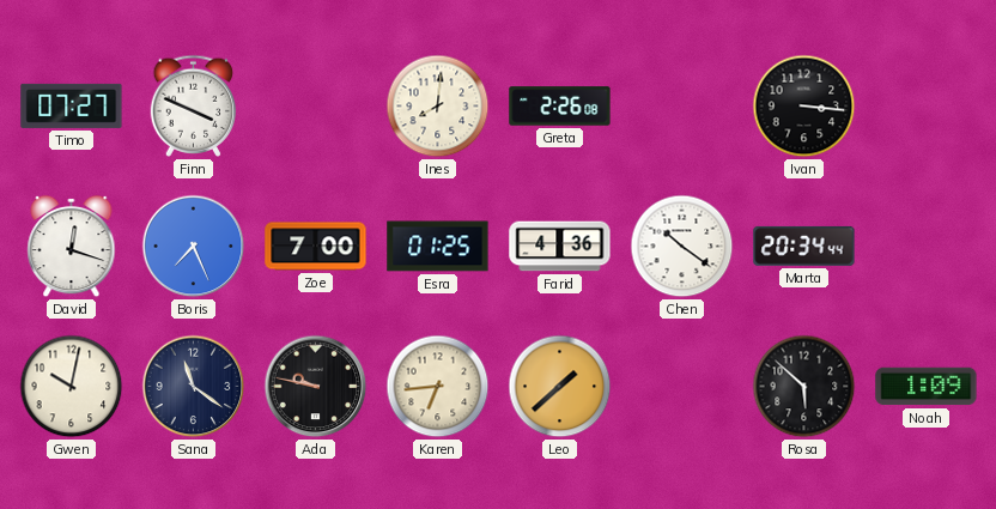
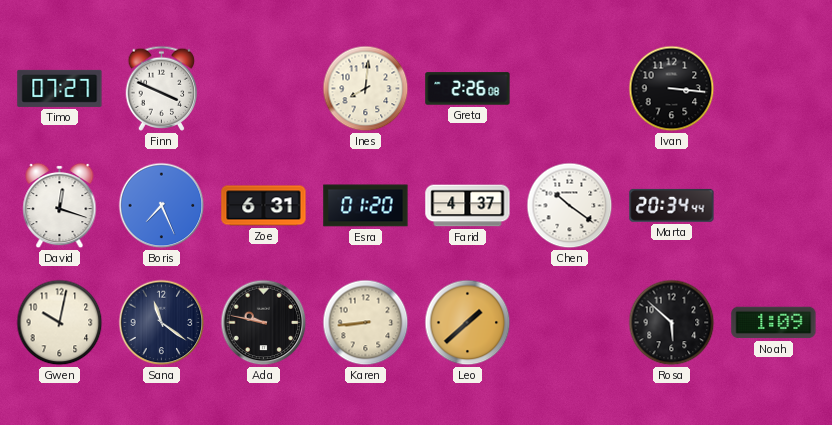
Zoe: 7:00 -> 6:31 (264, 206)
Esra: 01:25 -> 01:20 (366, 206)
Farid: 4:36 -> 4:37 (468, 206)
Karen: 6:44 -> 8:44 (366, 323)
